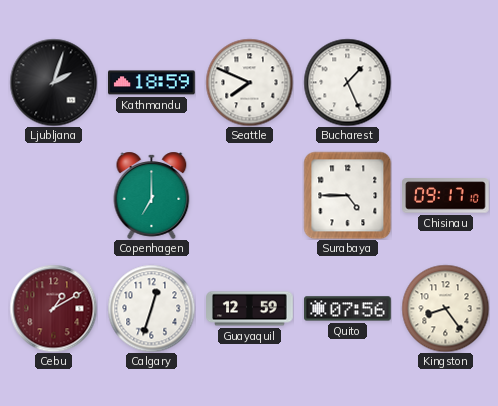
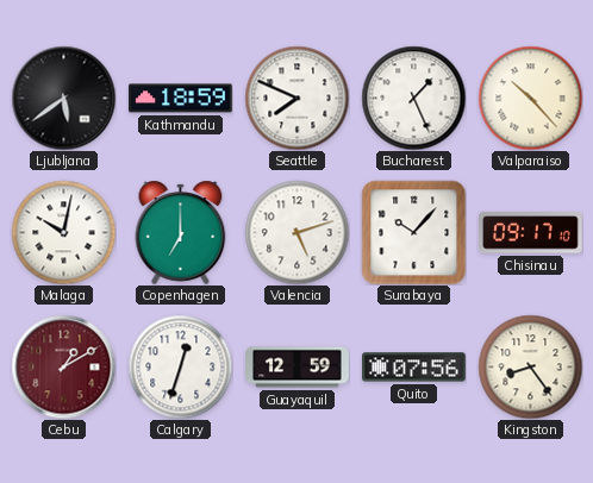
Ljubljana: 2:03 -> 5:39 (63, 98)
Valparaiso: none -> 10:23 (530, 98)
Malaga: none -> 10:02 (63, 232)
Valencia: none -> 5:12 (296, 232)
Surabaya: 4:45 -> 10:07 (413, 232)
